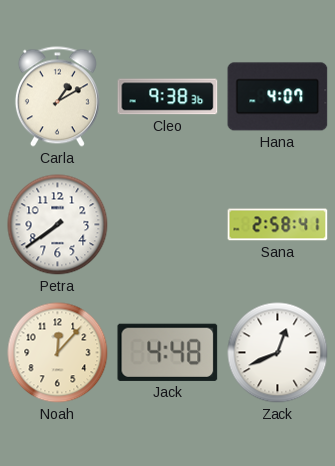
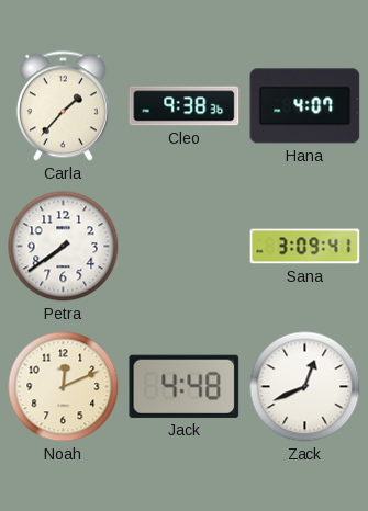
Carla: 1:10 -> 1:37 (63, 106)
Sana: 2:58 -> 3:09 (305, 247)
Noah: 12:07 -> 12:11 (64, 387)
